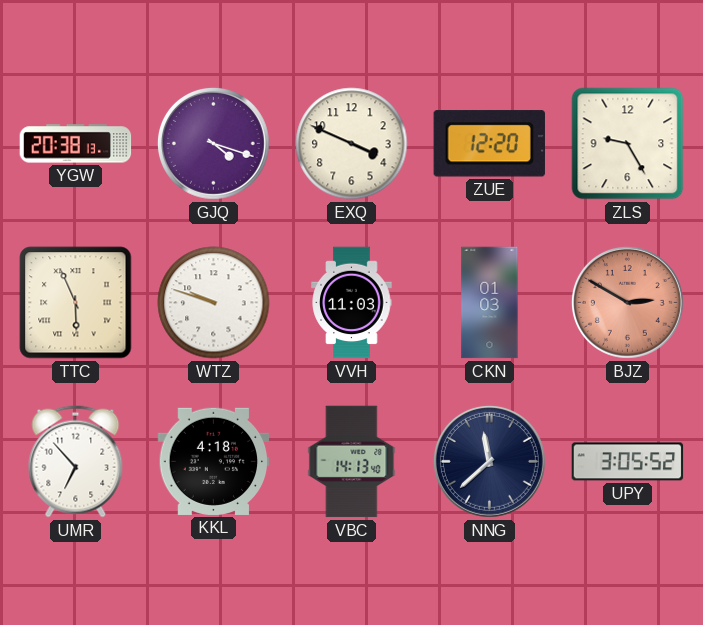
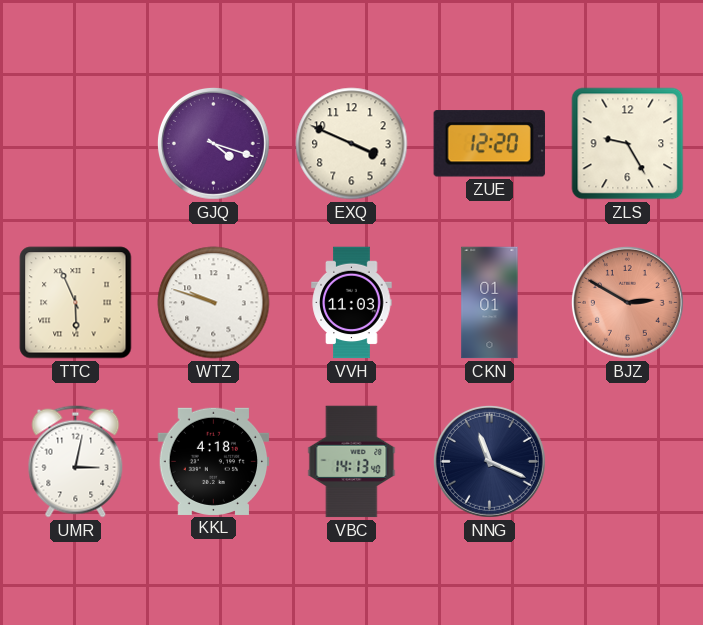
YGW: 20:38 -> none (76, 144)
CKN: 01:03 -> 01:01 (490, 303)
UMR: 6:53 -> 3:02 (76, 462)
NNG: 11:38 -> 11:19 (489, 461)
UPY: 3:05 -> none (628, 462)
